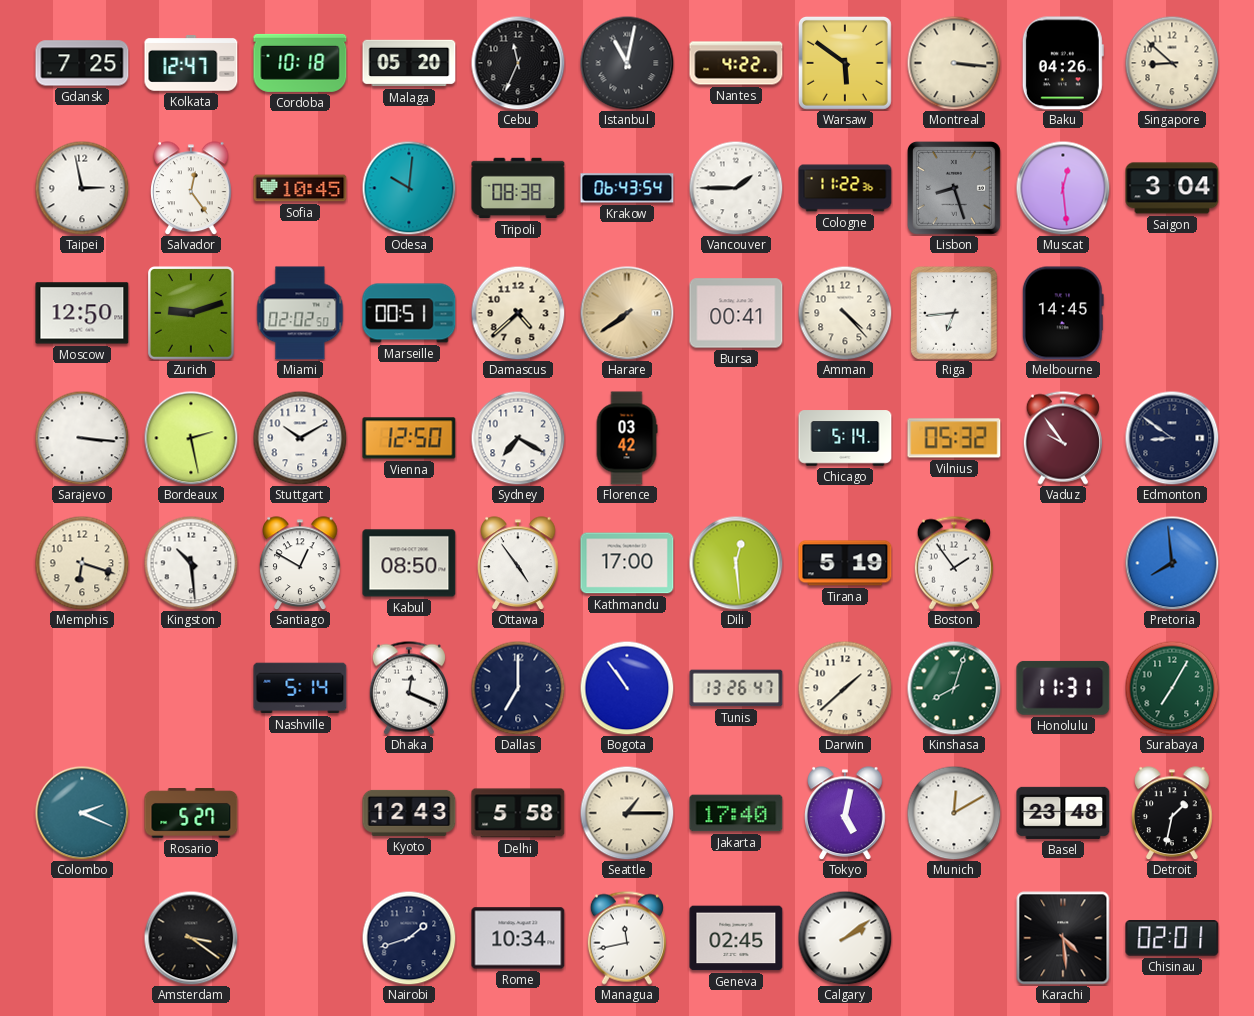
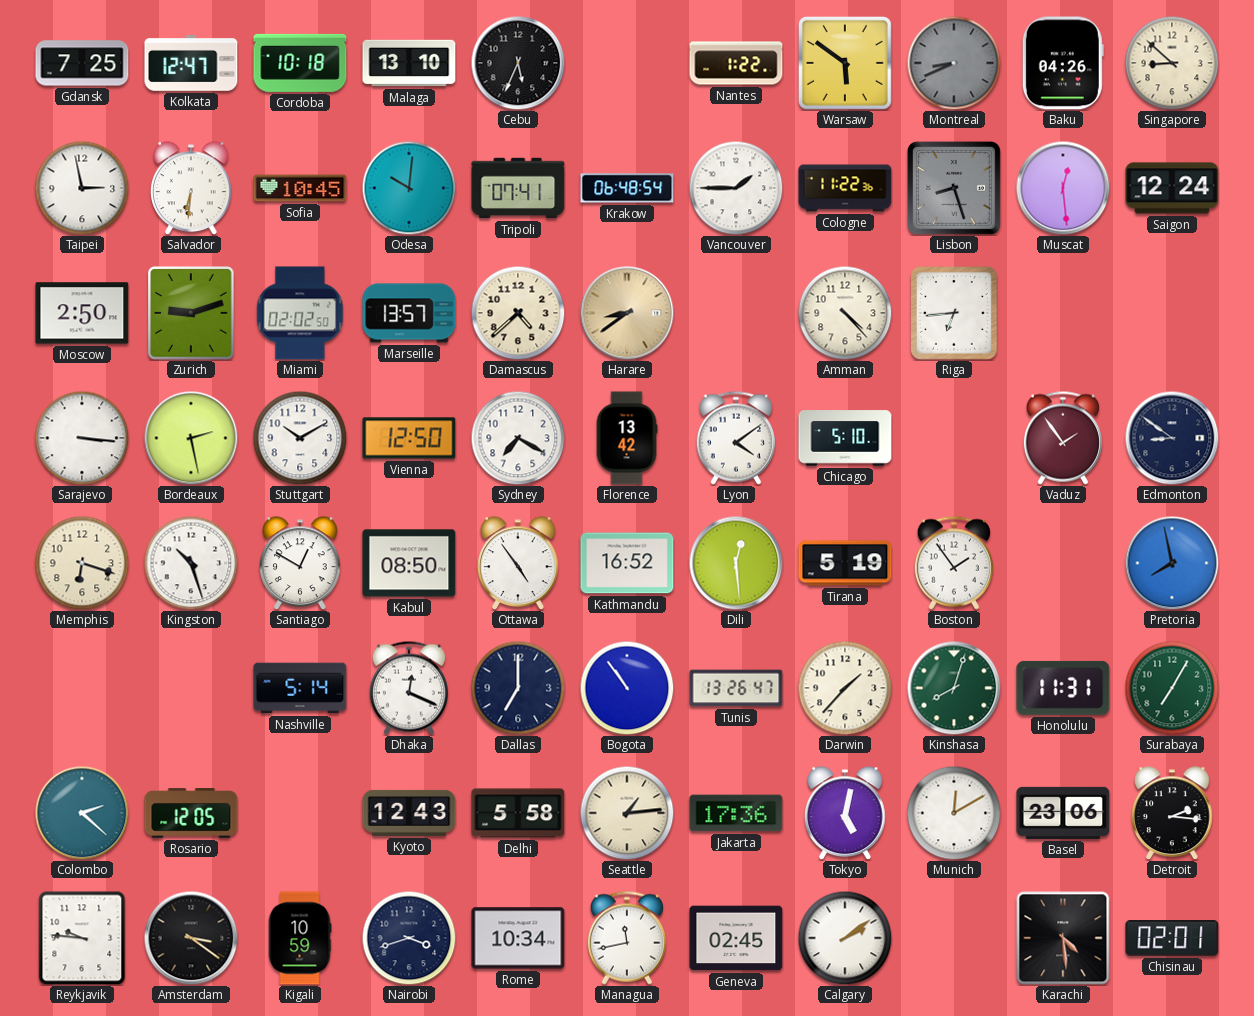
Malaga: 05:20 -> 13:10 (409, 63)
Cebu: 11:34 -> 5:34 (518, 63)
Istanbul: 11:02 -> none (627, 63)
Nantes: 4:22 -> 1:22 (736, 63)
Montreal: 3:16 -> 8:41 (954, 63)
Montreal dial: cream -> grey (954, 63)
Salvador: 12:24 -> 6:31 (191, 188)
Tripoli: 08:38 -> 07:41 (518, 188)
Krakow: 06:43 -> 06:48 (627, 188)
Saigon: 3:04 -> 12:24 (1172, 188)
Moscow: 12:50 -> 2:50 (82, 313)
Marseille: 00:51 -> 13:57 (409, 313)
Harare: 7:39 -> 8:39 (627, 313)
Bursa: 00:41 -> none (736, 313)
Melbourne: 14:45 -> none (1063, 313)
Florence: 03:42 -> 13:42 (627, 438)
Lyon: none -> 4:09 (736, 438)
Chicago: 5:14 -> 5:10 (845, 438)
Vilnius: 05:32 -> none (954, 438)
Vaduz: 9:54 -> 1:54 (1063, 438)
Kingston: 10:29 -> 10:27 (191, 563)
Kathmandu: 17:00 -> 16:52 (627, 563)
Pretoria: 7:59 -> 7:58 (1172, 563)
Darwin: 1:38 -> 1:37 (845, 688)
Colombo: 2:19 -> 2:22 (82, 813)
Rosario: 5:27 -> 12:05 (191, 813)
Seattle: 1:15 -> 1:14 (627, 813)
Jakarta: 17:40 -> 17:36 (736, 813)
Basel: 23:48 -> 23:06 (1063, 813)
Detroit: 1:32 -> 2:16 (1172, 813)
Reykjavik: none -> 9:46 (82, 938)
Kigali: none -> 10:59 (300, 938)
Nairobi: 1:42 -> 3:42 (409, 938)
